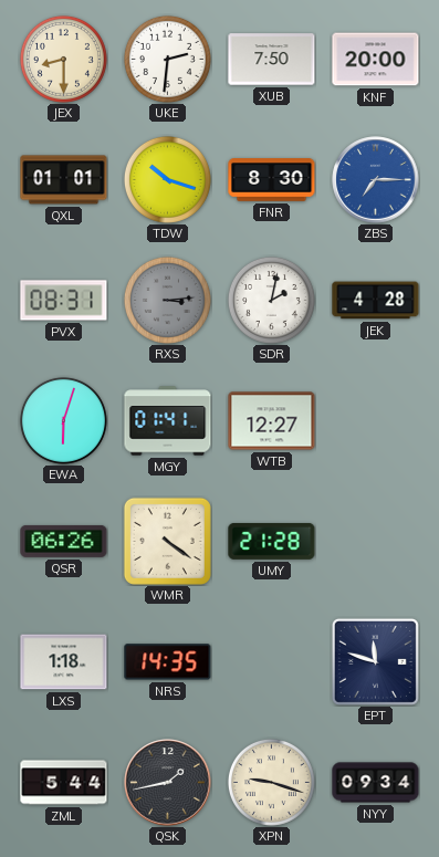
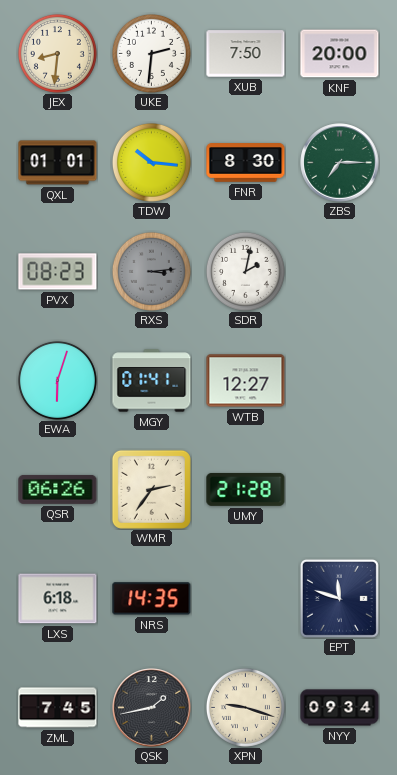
JEX: 8:30 -> 8:31 (57, 53)
TDW: 10:18 -> 10:16 (151, 162)
ZBS dial: blue -> green (340, 163)
PVX: 08:31 -> 08:23 (58, 272)
JEK: 4:28 -> none (376, 301)
WMR: 4:21 -> 2:36 (151, 489)
LXS: 1:18 -> 6:18 (58, 599)
ZML: 5:44 -> 7:45 (58, 708)
